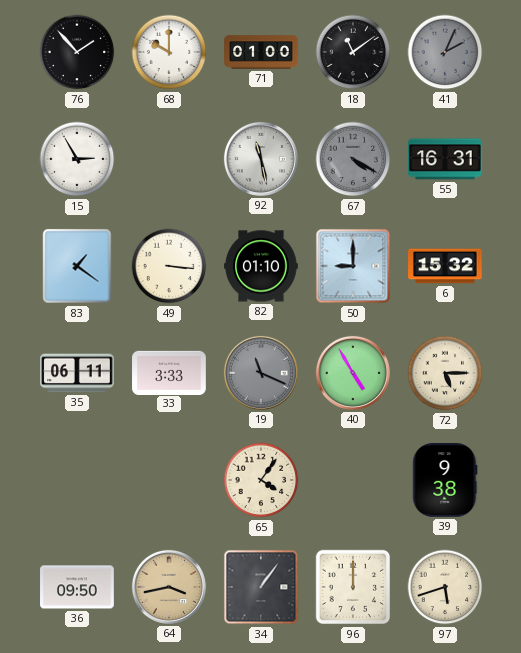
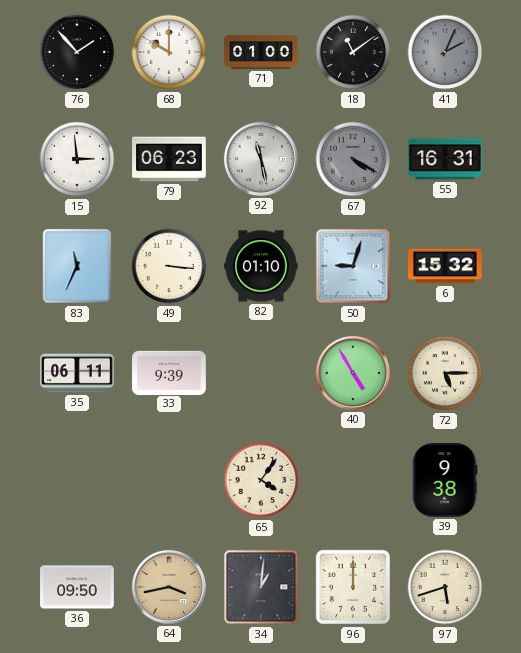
15: 2:55 -> 2:59 (77, 159)
79: none -> 06:23 (169, 159)
83: 1:21 -> 11:34 (77, 266)
50: 9:00 -> 9:03 (353, 266)
33: 3:33 -> 9:39 (169, 372)
19: 11:19 -> none (261, 373)
34: 1:06 -> 1:01 (261, 587)
